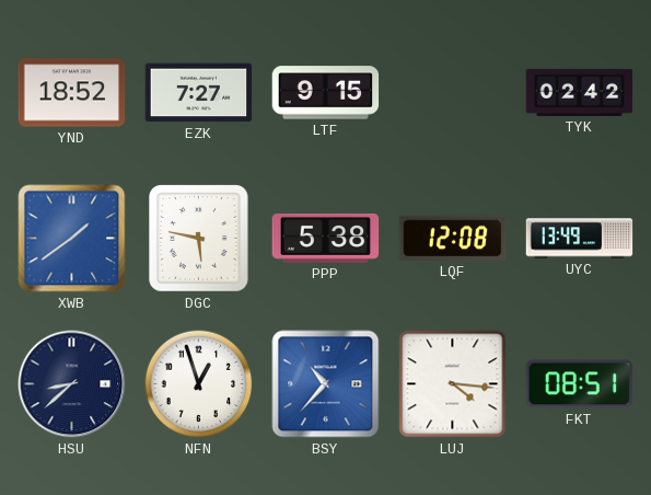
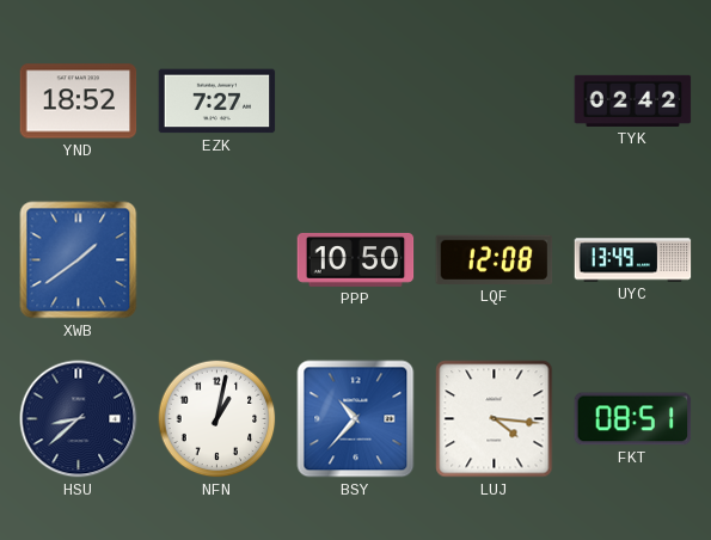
LTF: 9:15 -> none (326, 93)
DGC: 5:47 -> none (199, 239)
PPP: 5:38 -> 10:50 (356, 260)
NFN: 12:57 -> 1:02 (217, 419)
